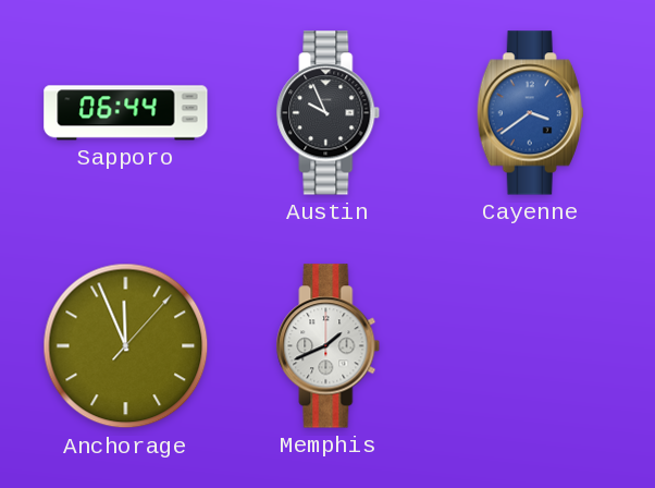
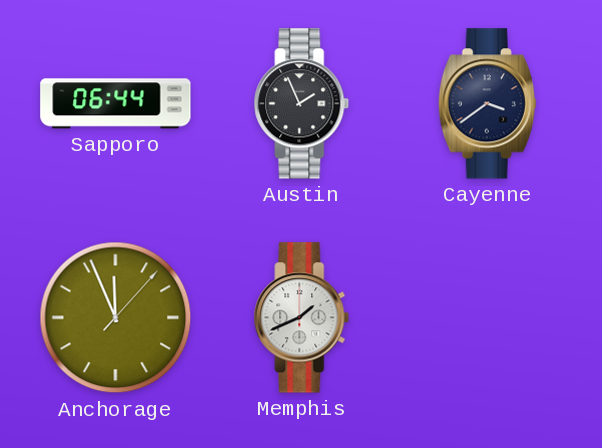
Austin: 9:56 -> 1:56 (302, 104)
Cayenne dial: blue -> navy (487, 104)
